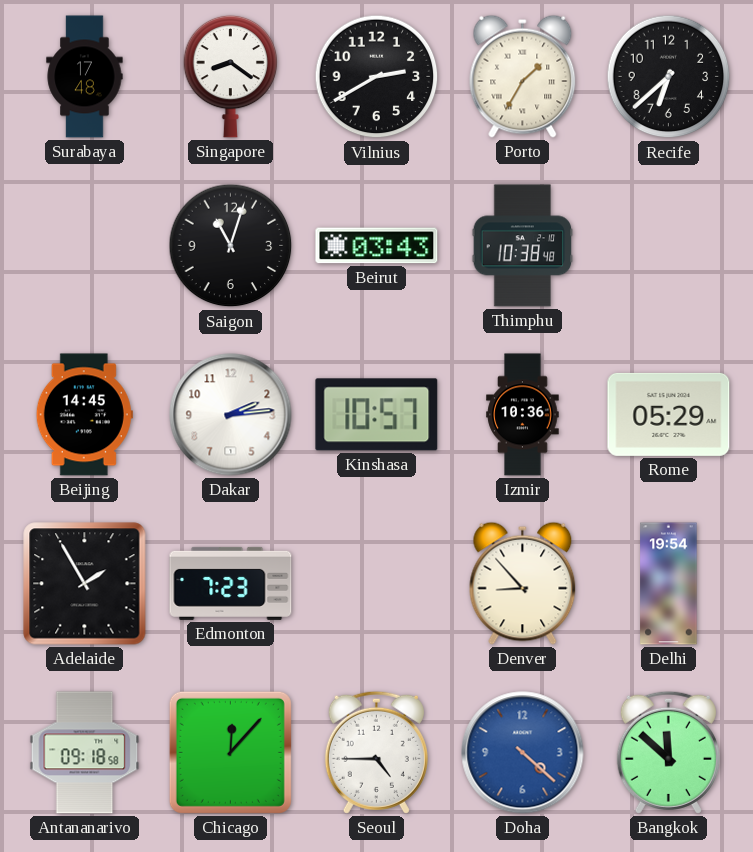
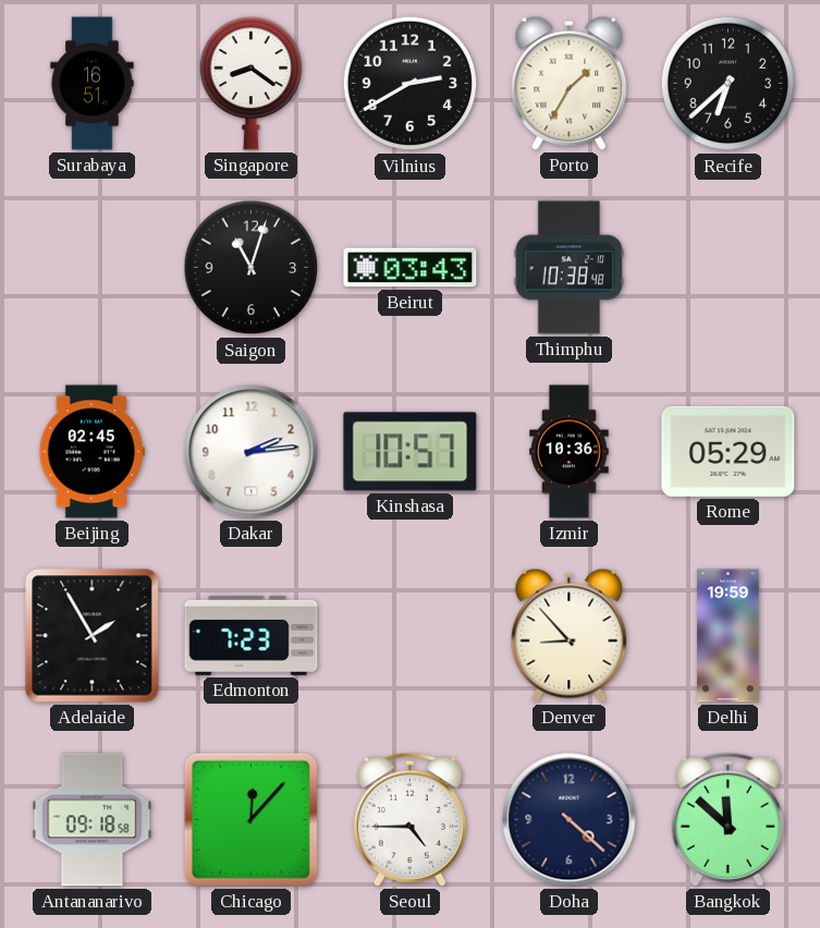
Surabaya: 17:48 -> 16:51 (93, 84)
Beijing: 14:45 -> 02:45 (91, 452)
Delhi: 19:54 -> 19:59 (729, 636)
Doha dial: blue -> navy (570, 820)
